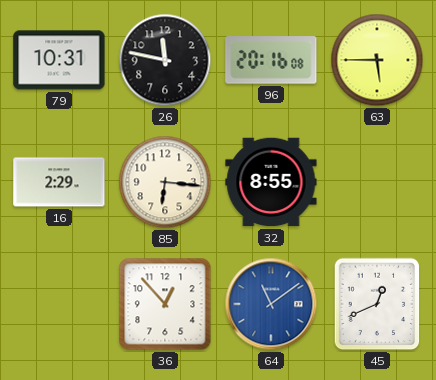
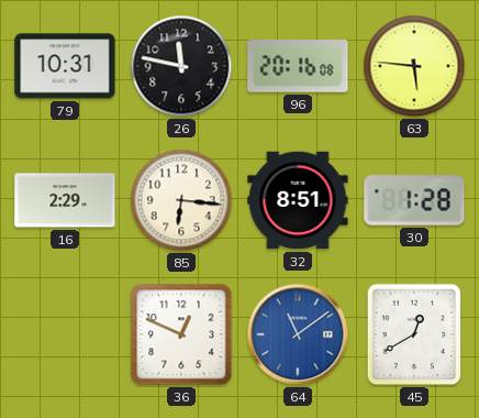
63: 5:45 -> 5:46 (414, 66)
32: 8:55 -> 8:51 (298, 200)
30: none -> 1:28 (414, 200)
36: 12:53 -> 12:49 (181, 334)
45: 12:41 -> 12:40 (414, 334)
